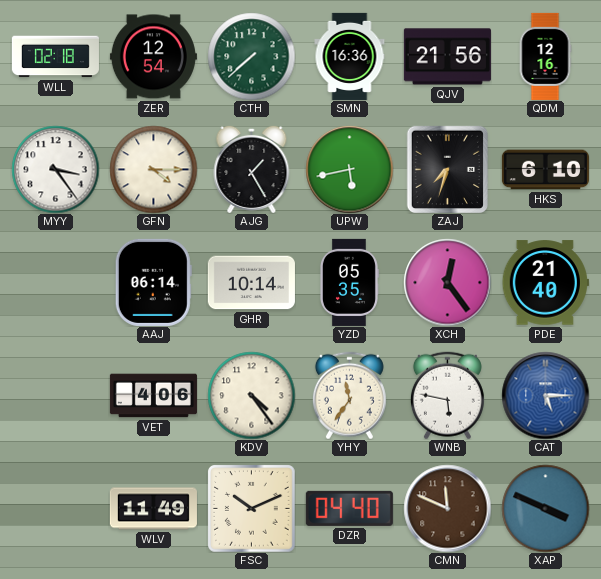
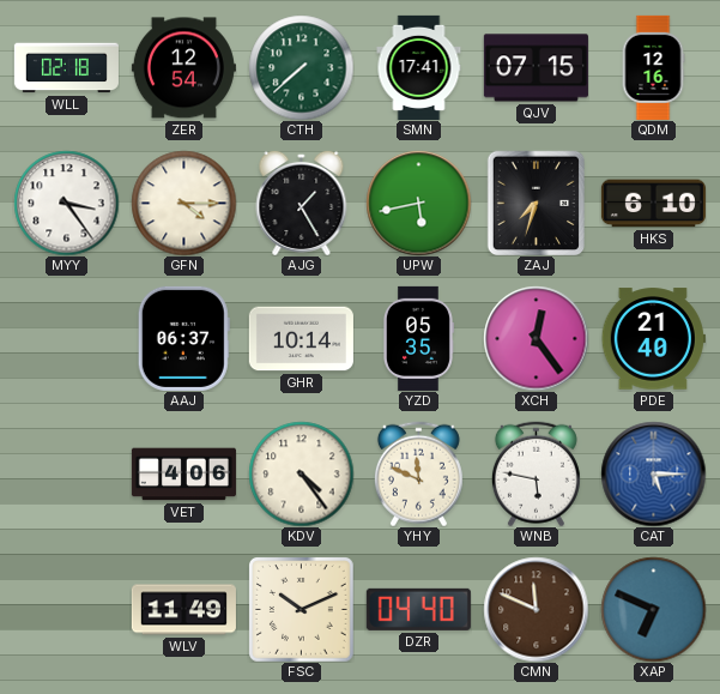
SMN: 16:36 -> 17:41 (419, 67)
QJV: 21:56 -> 07:15 (536, 68)
AAJ: 06:14 -> 06:37 (183, 338)
YHY: 11:36 -> 11:49 (418, 473)
XAP: 3:49 -> 6:49 (653, 609)
